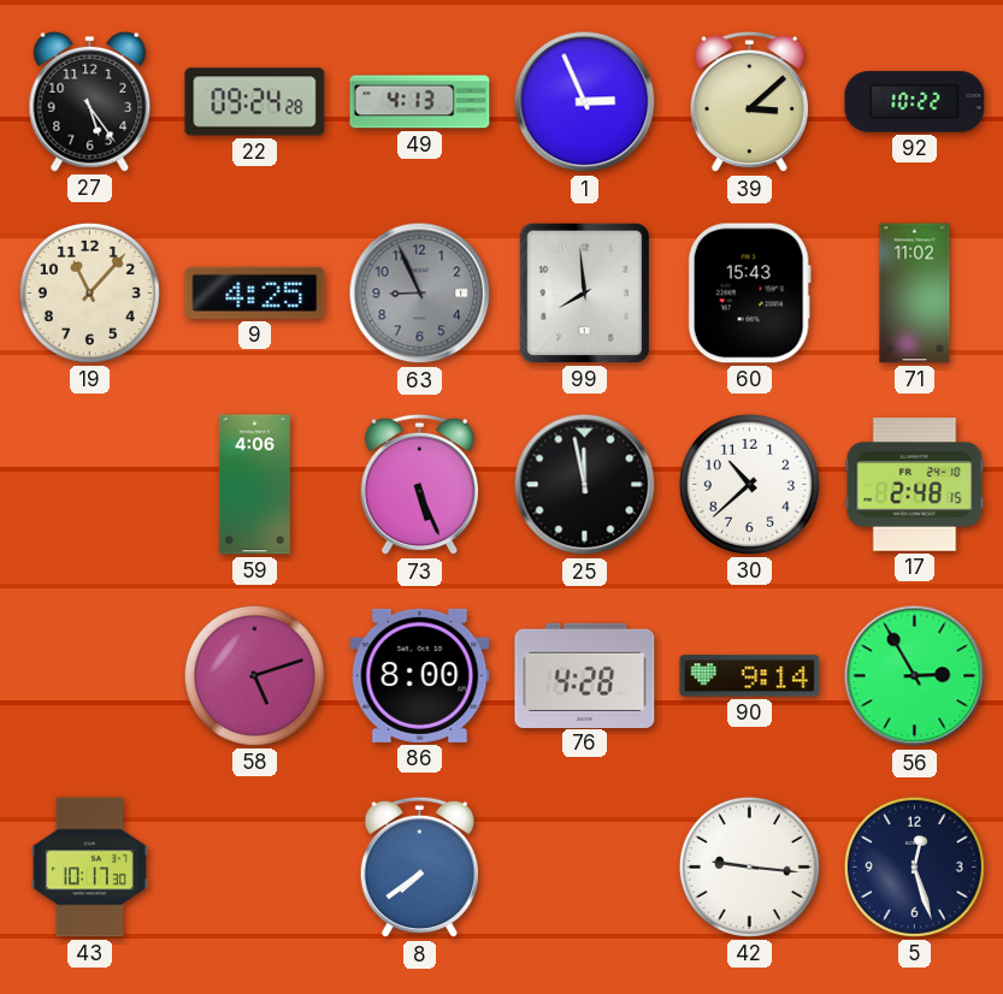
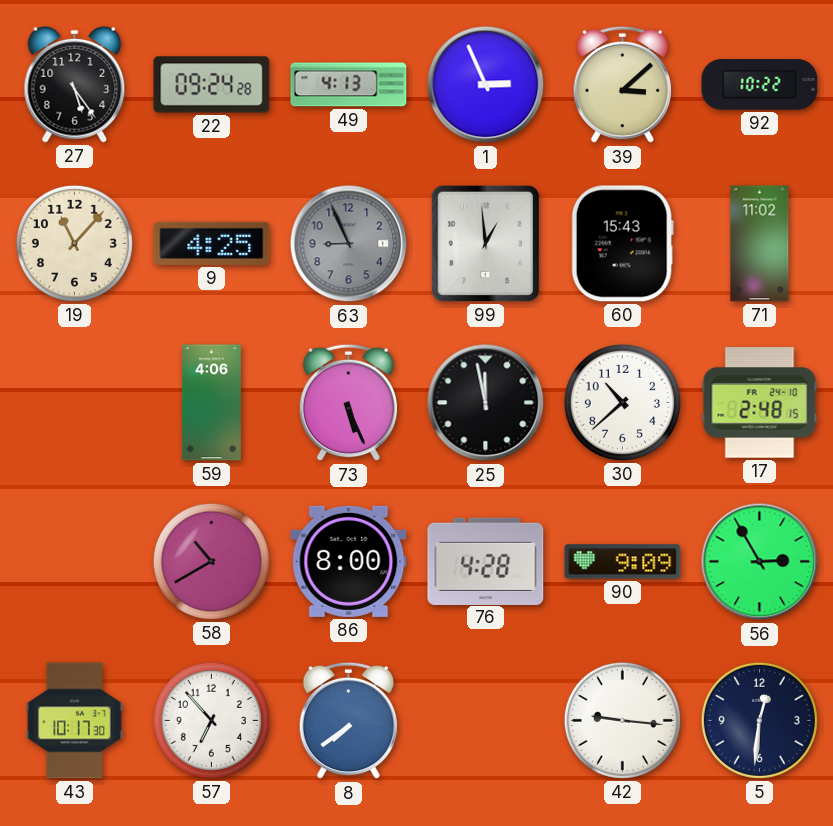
99: 7:59 -> 12:59 (485, 243)
58: 5:12 -> 10:40 (211, 561)
90: 9:14 -> 9:09 (623, 562)
57: none -> 6:53 (211, 720)
5: 12:27 -> 12:31 (759, 720)
